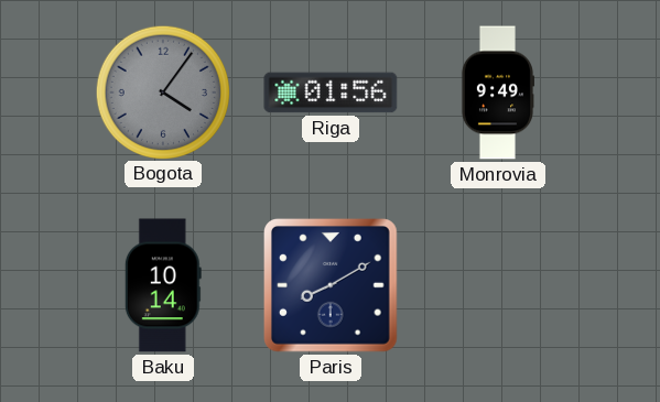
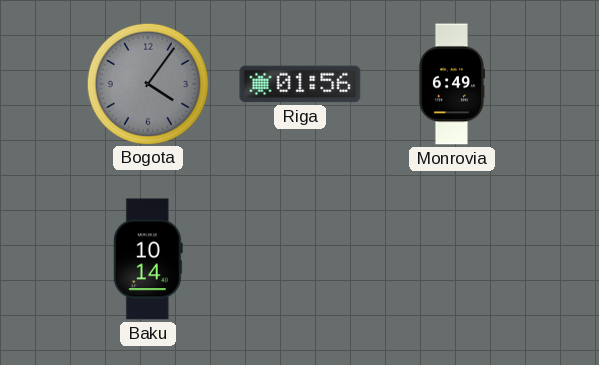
Monrovia: 9:49 -> 6:49 (451, 84)
Paris: 8:10 -> none (332, 286)
